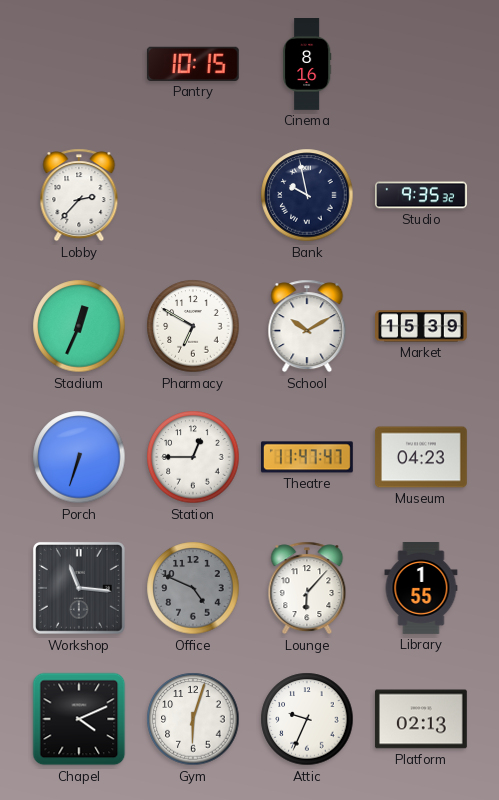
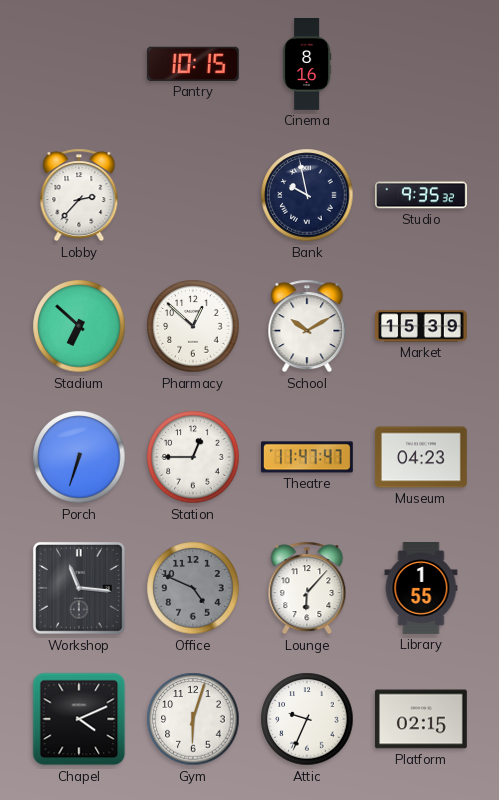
Stadium: 12:34 -> 6:52 (79, 326)
Pharmacy: 6:50 -> 12:52 (193, 326)
Platform: 02:13 -> 02:15 (421, 719)
